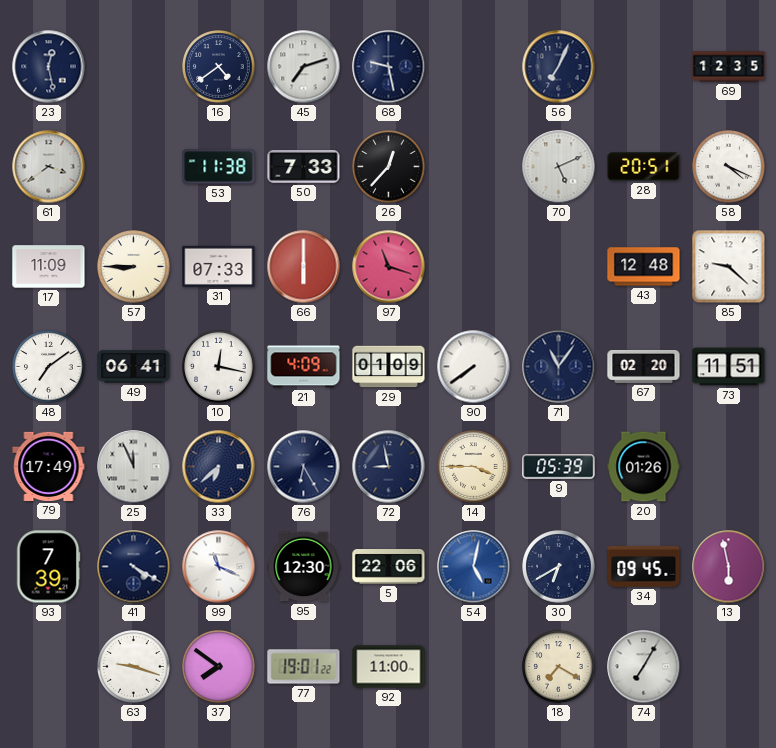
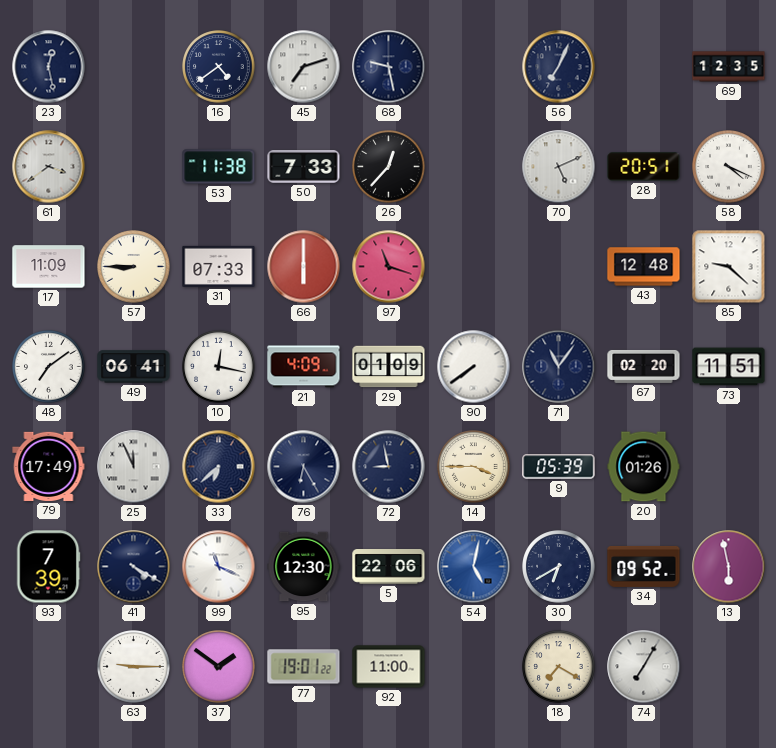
34: 09:45 -> 09:52 (644, 566)
63: 9:18 -> 9:15 (134, 667)
37: 7:51 -> 1:51 (219, 667)
